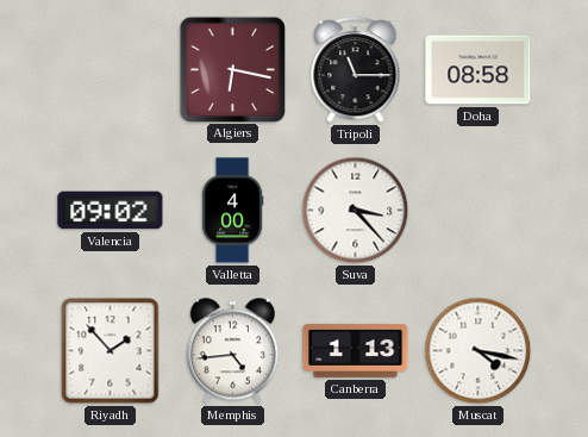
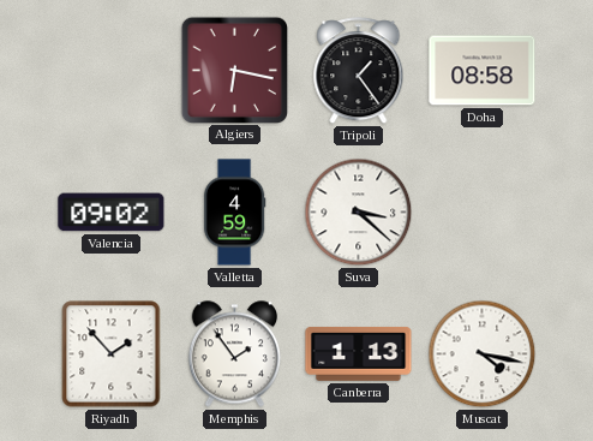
Tripoli: 11:15 -> 1:24 (359, 71)
Valletta: 4:00 -> 4:59 (234, 213)
Suva: 3:23 -> 3:22 (359, 213)
Memphis: 4:44 -> 1:54 (234, 354)
